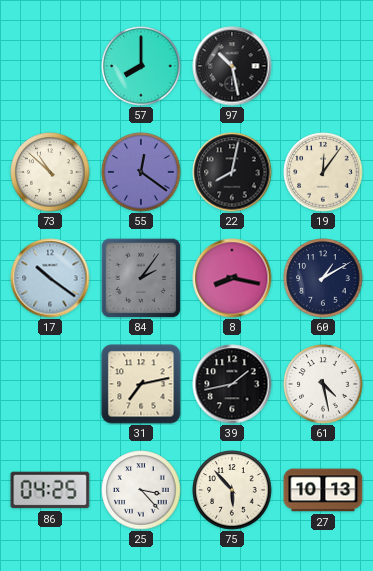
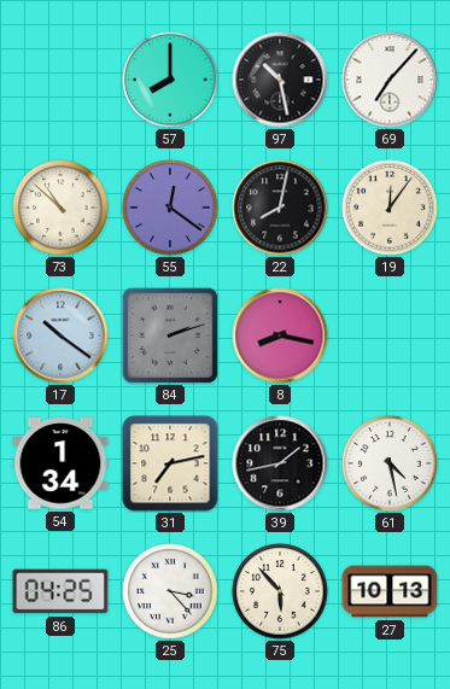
69: none -> 7:07 (390, 80)
84: 2:06 -> 2:12 (170, 335)
60: 1:10 -> none (323, 278)
54: none -> 1:34 (60, 463)
